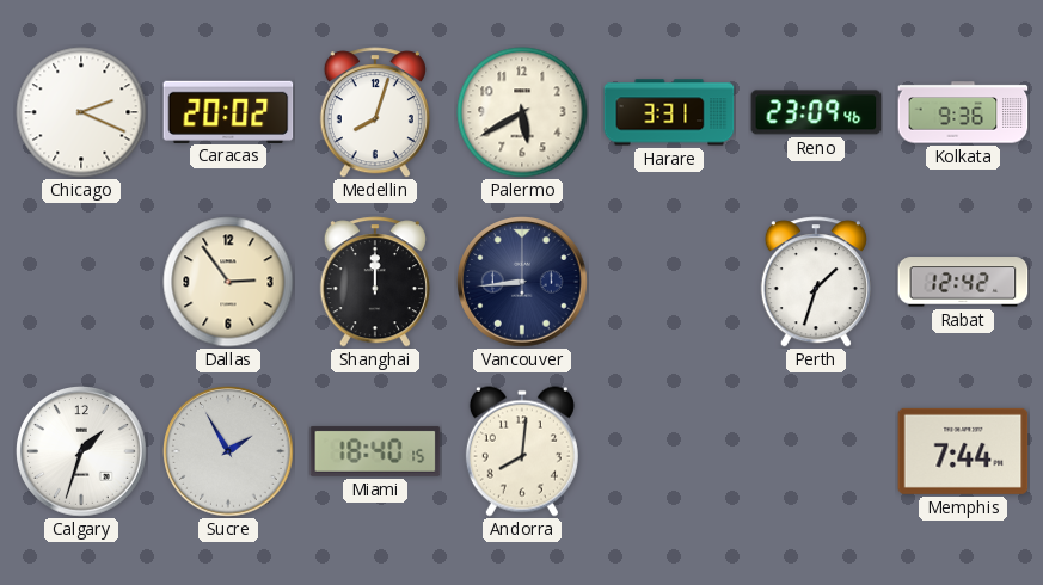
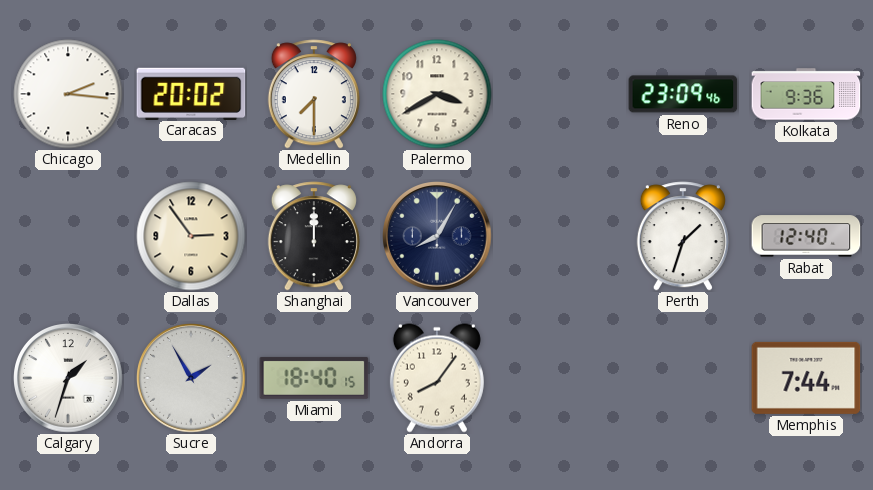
Chicago: 2:19 -> 2:16 (68, 94)
Medellin: 8:03 -> 7:30 (314, 94)
Palermo: 5:40 -> 3:40 (437, 94)
Harare: 3:31 -> none (669, 112)
Vancouver: 8:44 -> 8:05 (437, 236)
Rabat: 12:42 -> 12:40 (806, 236)
Andorra: 8:01 -> 8:06 (437, 378)
